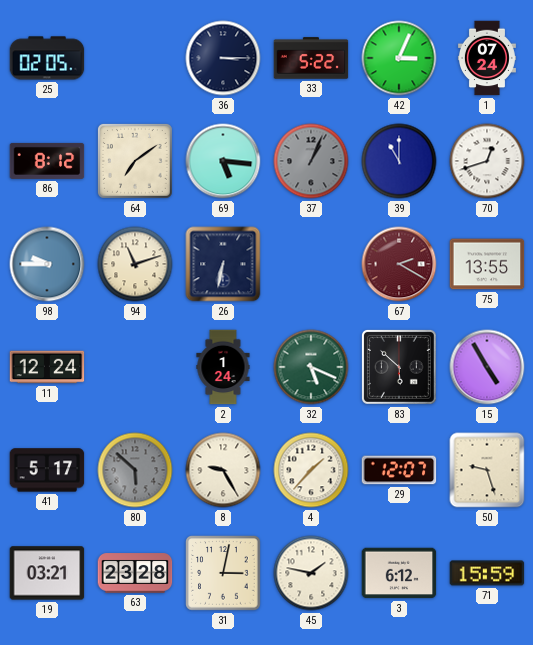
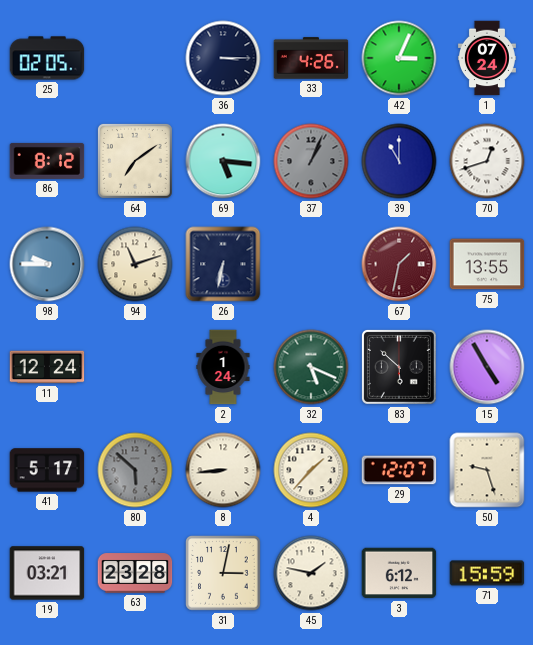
33: 5:22 -> 4:26 (311, 58)
67: 2:20 -> 1:32 (399, 264)
8: 9:25 -> 8:44 (223, 470)
